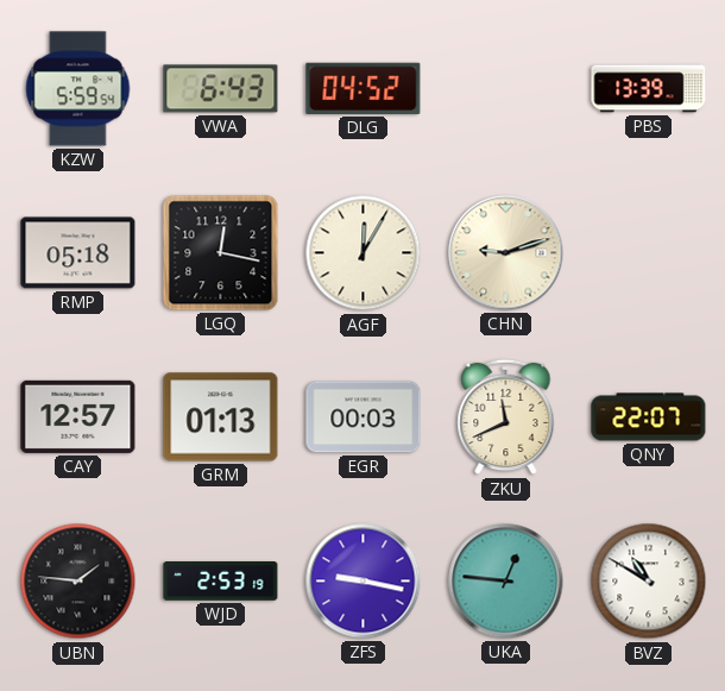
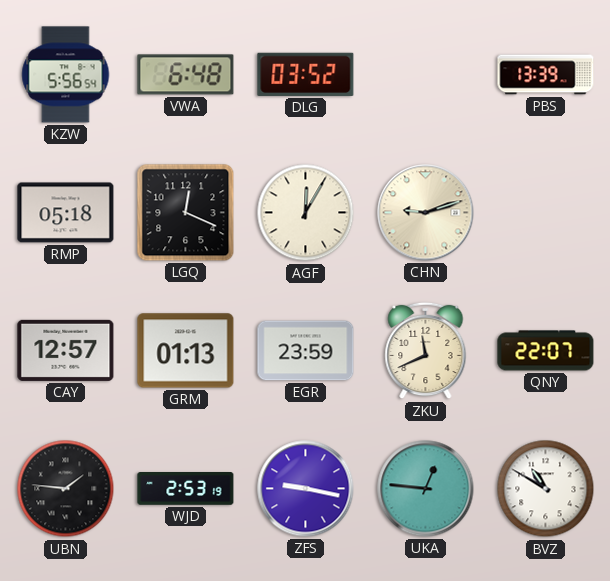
KZW: 5:59 -> 5:56 (66, 75)
VWA: 6:43 -> 6:48 (186, 75)
DLG: 04:52 -> 03:52 (306, 74)
LGQ: 12:17 -> 12:19 (186, 213)
EGR: 00:03 -> 23:59 (306, 351)
